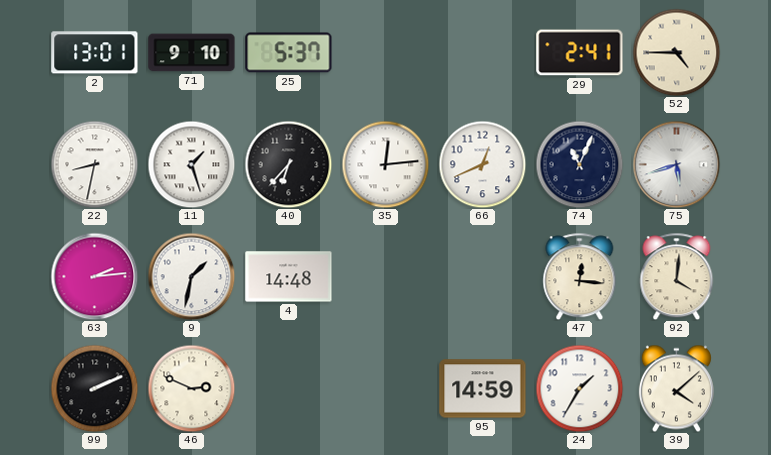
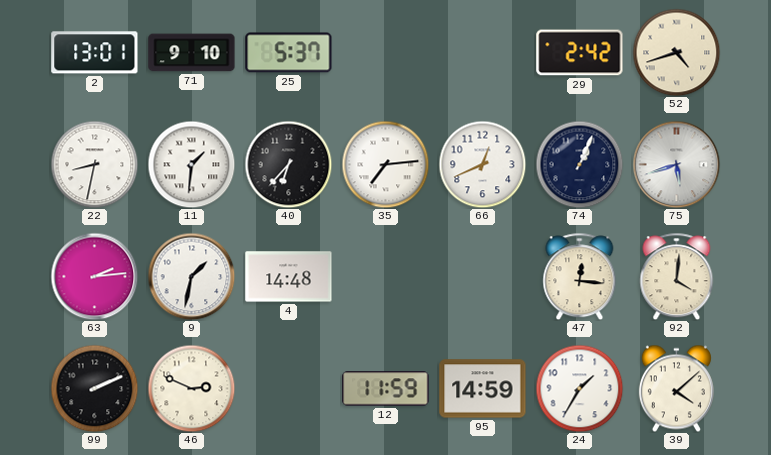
29: 2:41 -> 2:42 (580, 53)
52: 4:45 -> 4:42 (676, 52)
11: 1:27 -> 1:31 (191, 164)
35: 12:14 -> 7:14 (385, 164)
74: 11:04 -> 1:04 (579, 164)
12: none -> 11:59 (386, 389)
